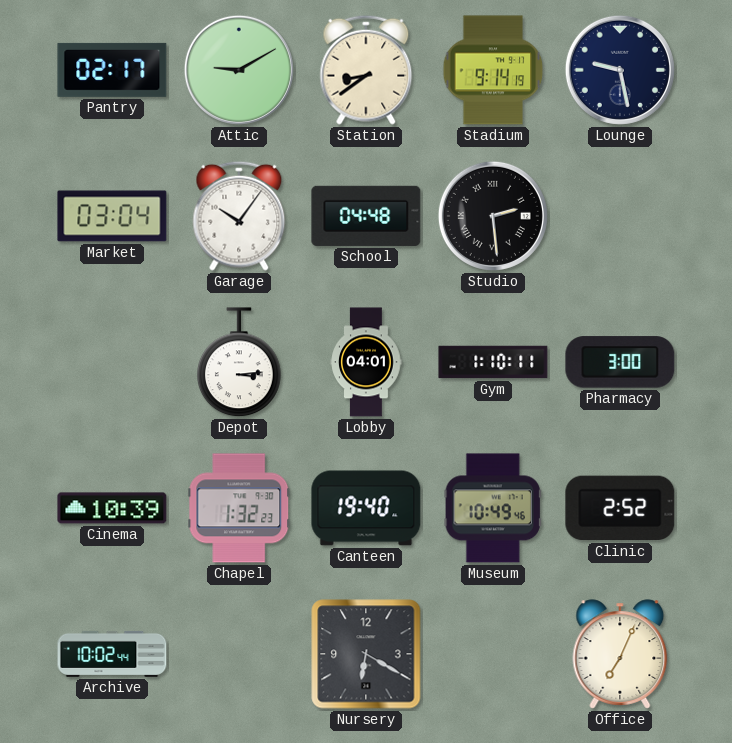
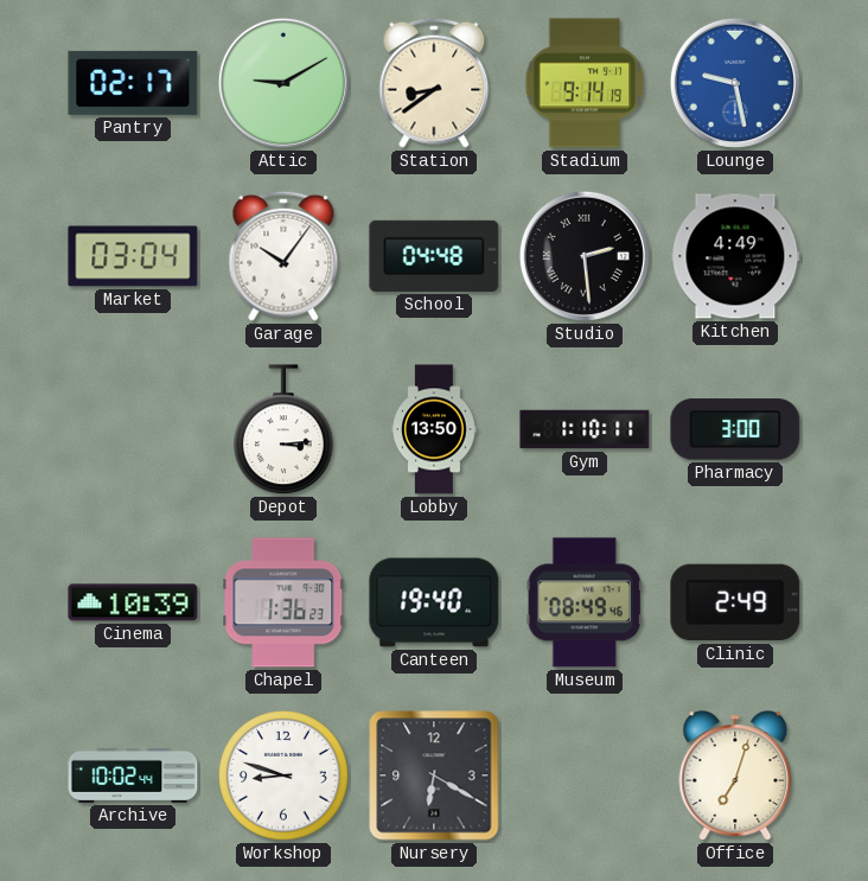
Lounge dial: navy -> blue (735, 83)
Kitchen: none -> 4:49 (735, 256)
Lobby: 04:01 -> 13:50 (434, 429)
Chapel: 1:32 -> 1:36 (283, 602)
Museum: 10:49 -> 08:49 (585, 602)
Clinic: 2:52 -> 2:49 (735, 602)
Workshop: none -> 8:48 (283, 775)
Office: 7:04 -> 7:03 (735, 775)
